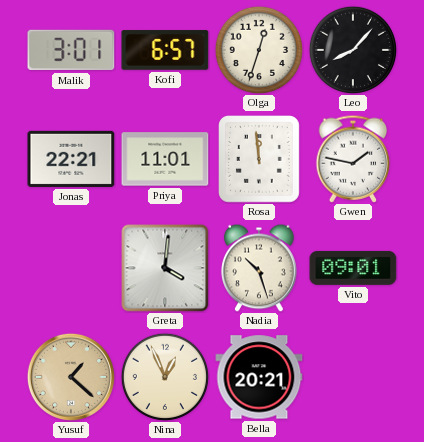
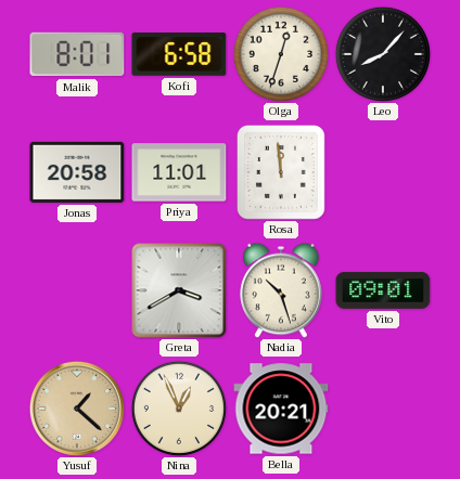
Malik: 3:01 -> 8:01 (77, 54)
Kofi: 6:57 -> 6:58 (179, 54)
Jonas: 22:21 -> 20:58 (77, 172)
Gwen: 1:47 -> none (353, 159)
Greta: 4:01 -> 3:40 (179, 290)
